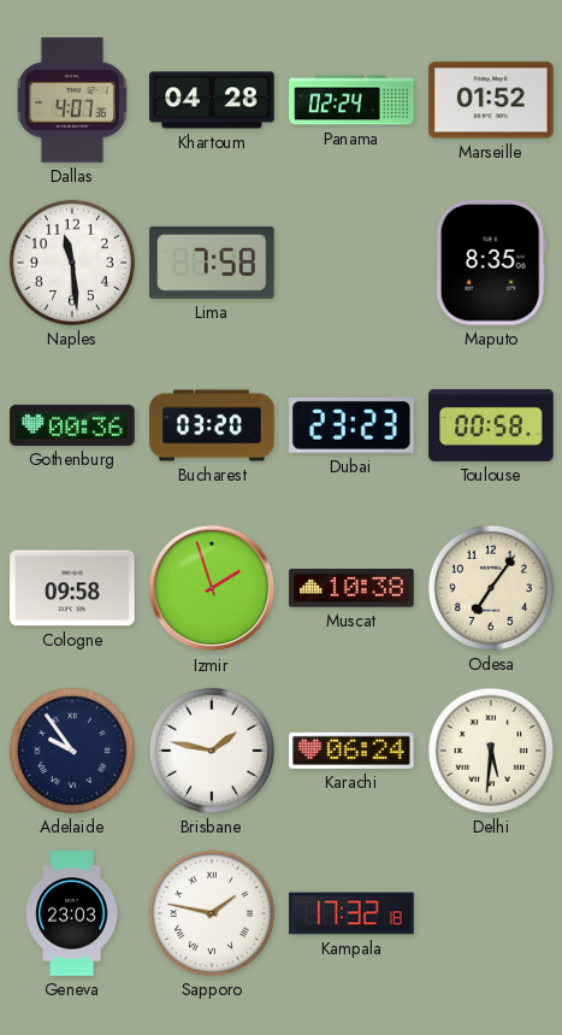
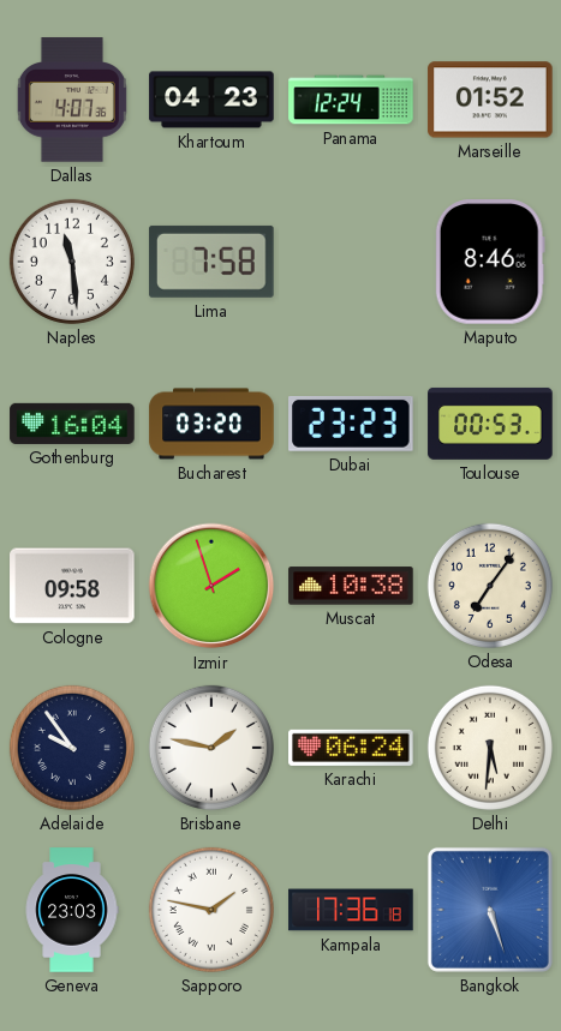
Khartoum: 04:28 -> 04:23 (211, 100)
Panama: 02:24 -> 12:24 (351, 100)
Maputo: 8:35 -> 8:46 (490, 262)
Gothenburg: 00:36 -> 16:04 (72, 424)
Toulouse: 00:58 -> 00:53 (490, 424)
Kampala: 17:32 -> 17:36 (351, 910)
Bangkok: none -> 5:27 (490, 910)
